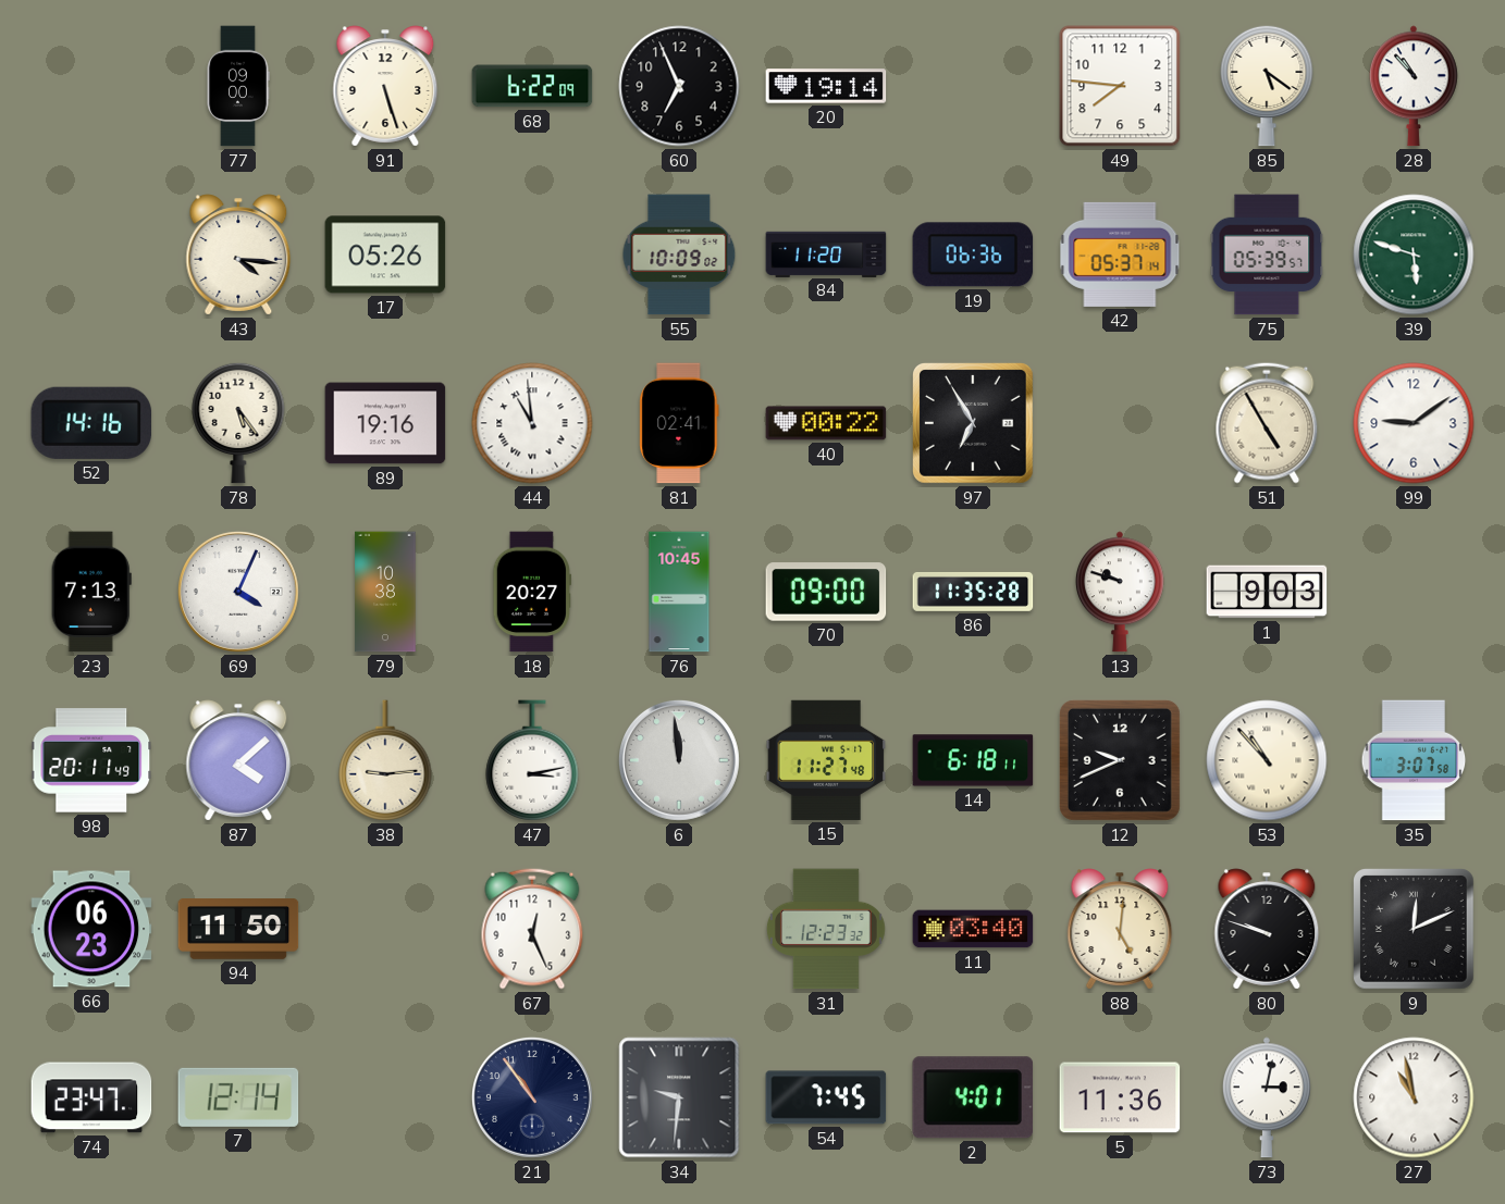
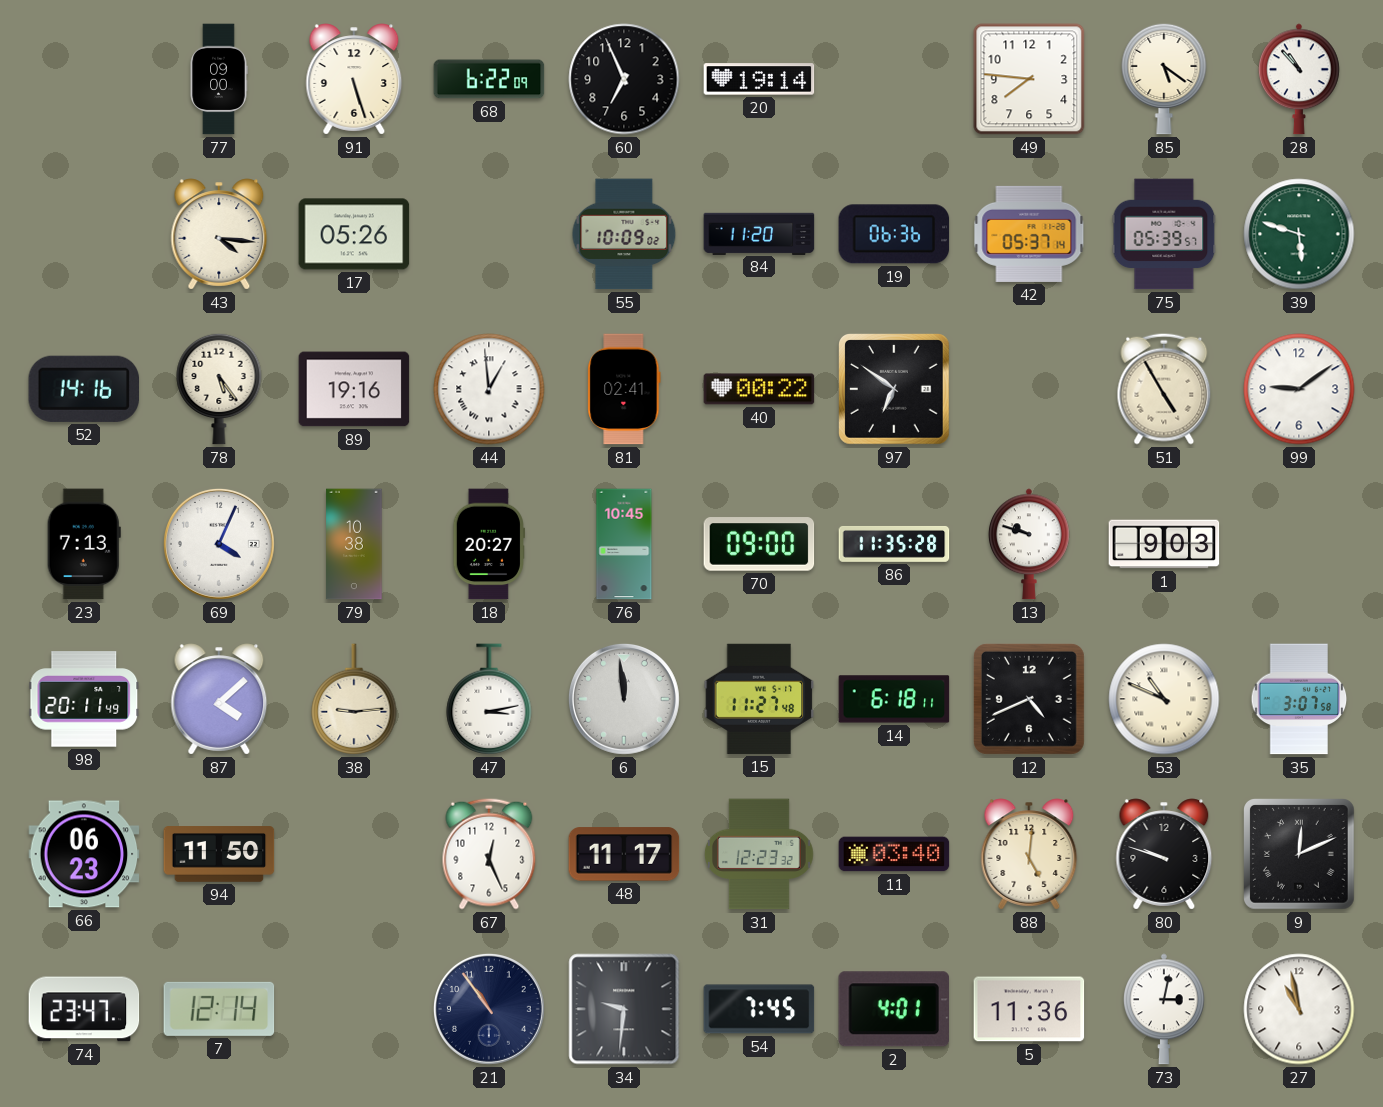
44: 10:59 -> 12:59 (489, 389)
97: 6:55 -> 6:51 (895, 390)
12: 9:41 -> 4:41 (1029, 699)
53: 10:53 -> 10:49 (1164, 699)
48: none -> 11:17 (624, 854)
